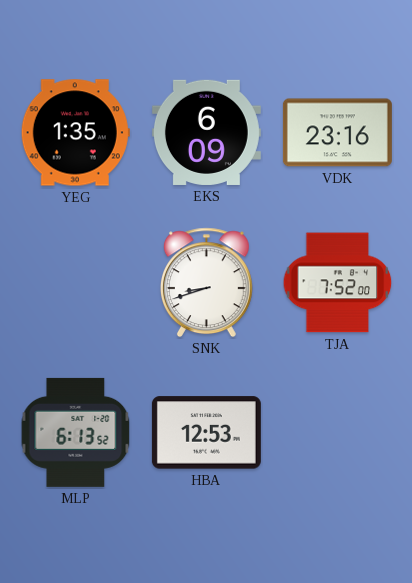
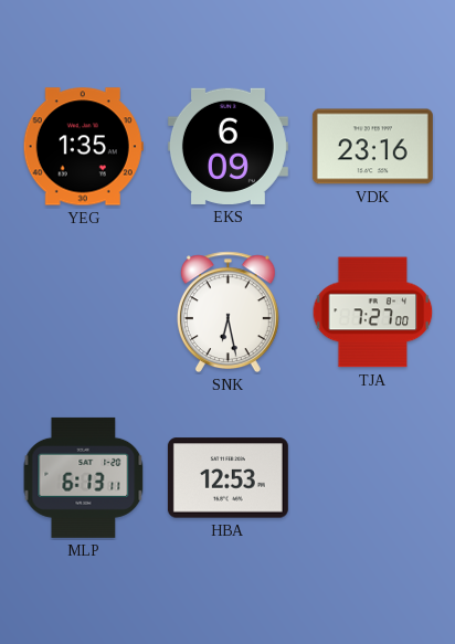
SNK: 8:42 -> 6:28 (227, 313)
TJA: 7:52 -> 7:27 (373, 313)
MLP: 6:13:52 -> 6:13:11 (84, 477)
